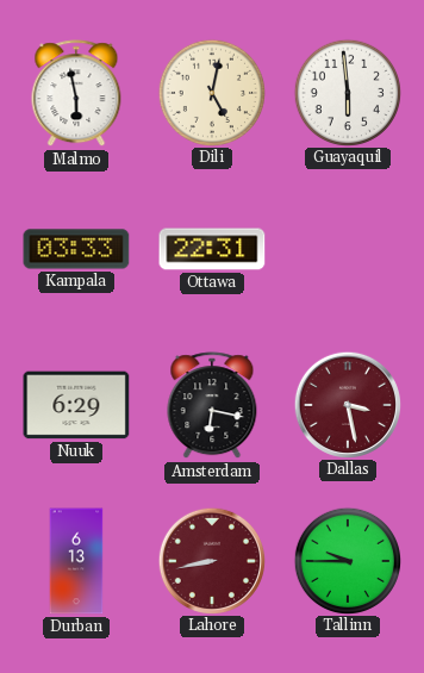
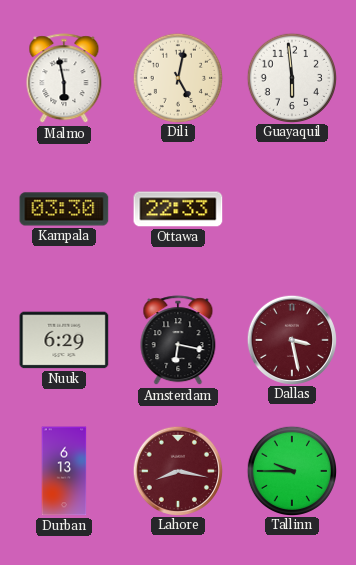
Kampala: 03:33 -> 03:30 (64, 209)
Ottawa: 22:31 -> 22:33 (178, 209)
Lahore: 8:43 -> 8:17 (177, 470)
